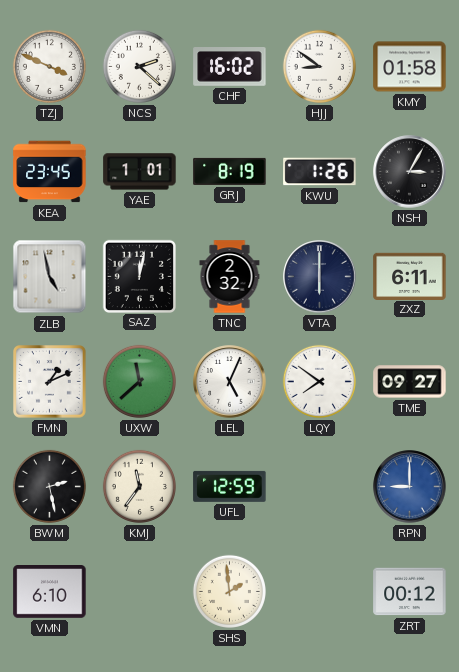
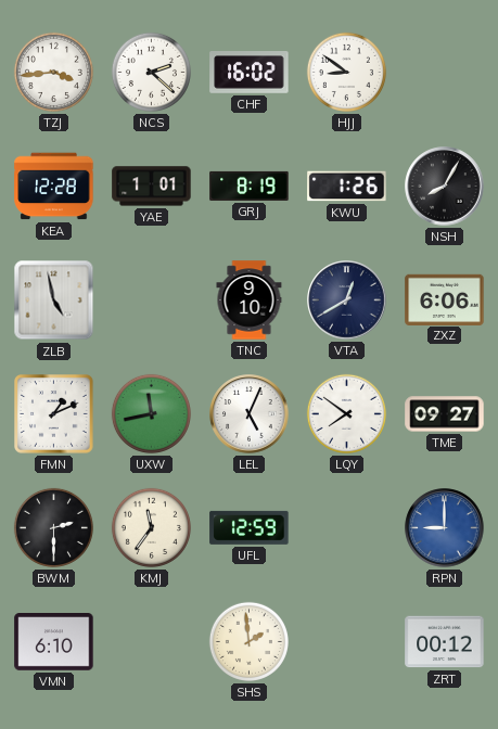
TZJ: 3:49 -> 3:44 (53, 72)
KMY: 01:58 -> none (410, 67)
KEA: 23:45 -> 12:28 (54, 187)
NSH: 3:05 -> 8:05 (445, 187)
SAZ: 12:02 -> none (139, 276)
TNC: 2:32 -> 9:10 (250, 300)
VTA: 6:00 -> 12:40 (347, 300)
ZXZ: 6:11 -> 6:06 (445, 299)
UXW: 11:38 -> 11:43 (151, 413)
BWM: 2:28 -> 2:30 (53, 527)
